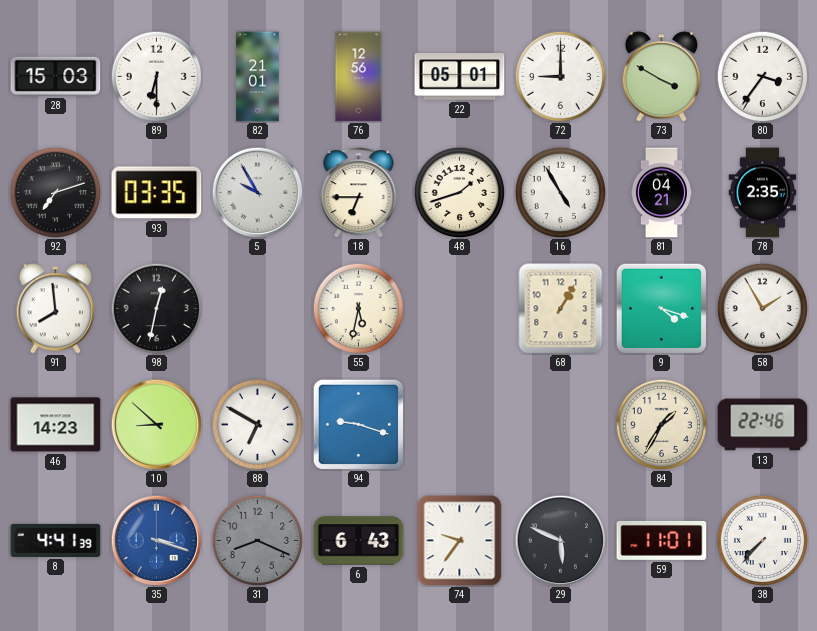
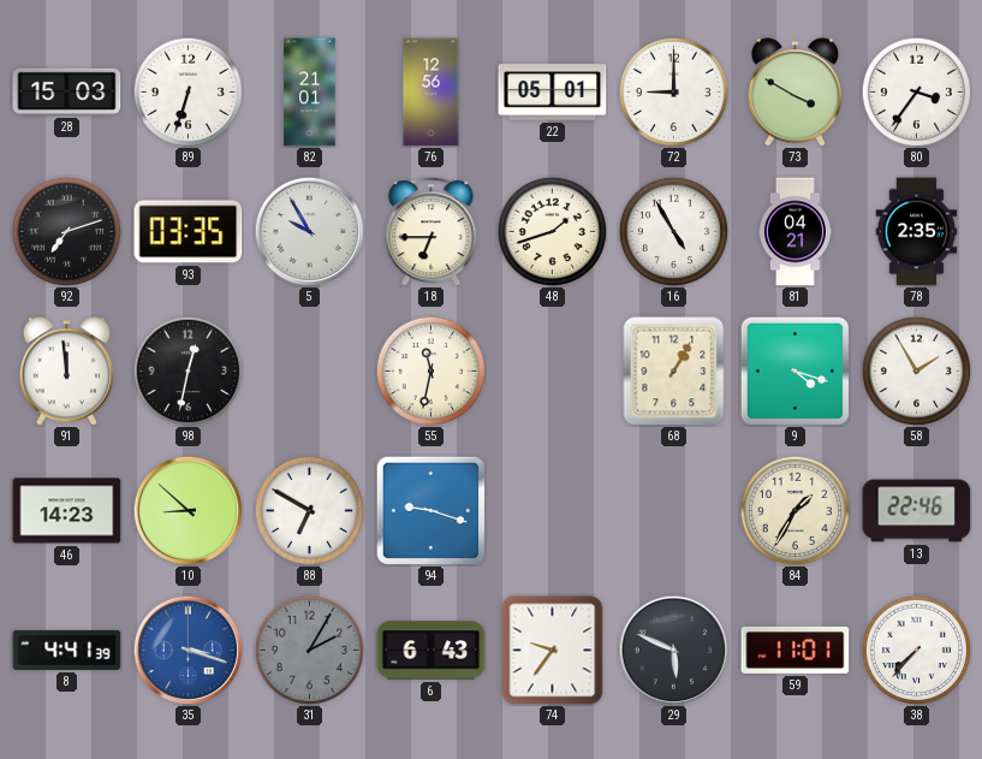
89: 6:30 -> 6:33 (188, 91)
91: 7:59 -> 11:59 (66, 372)
55: 5:32 -> 11:32 (430, 370)
31: 8:19 -> 2:05 (309, 650)
